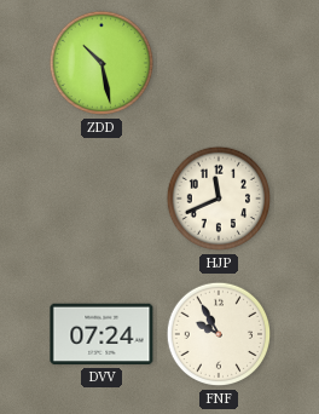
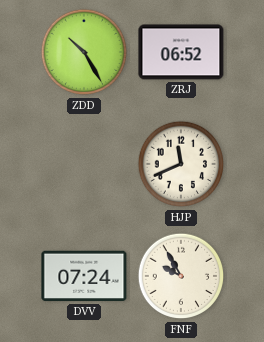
ZDD: 10:28 -> 10:25 (84, 52)
ZRJ: none -> 06:52 (181, 52)
